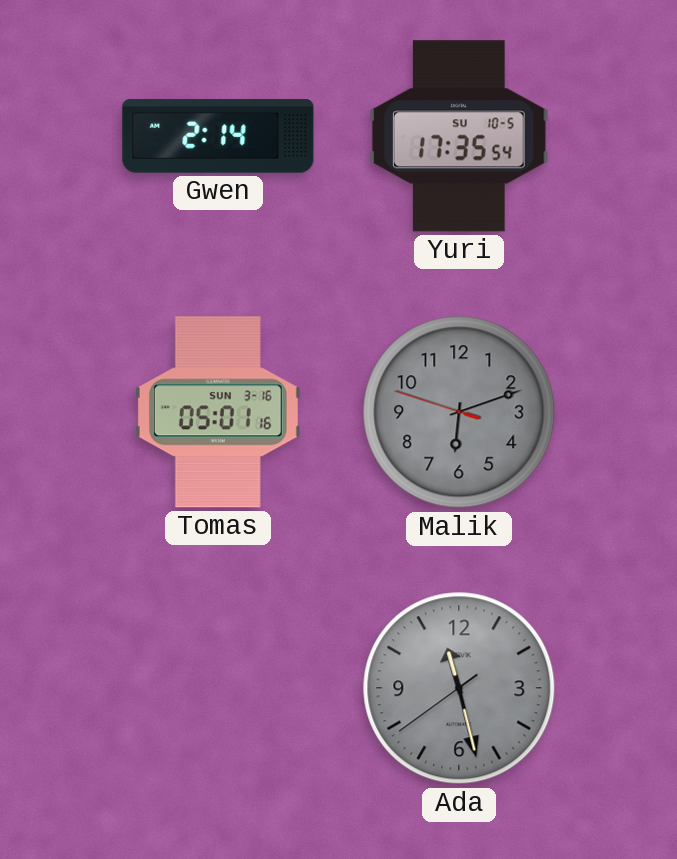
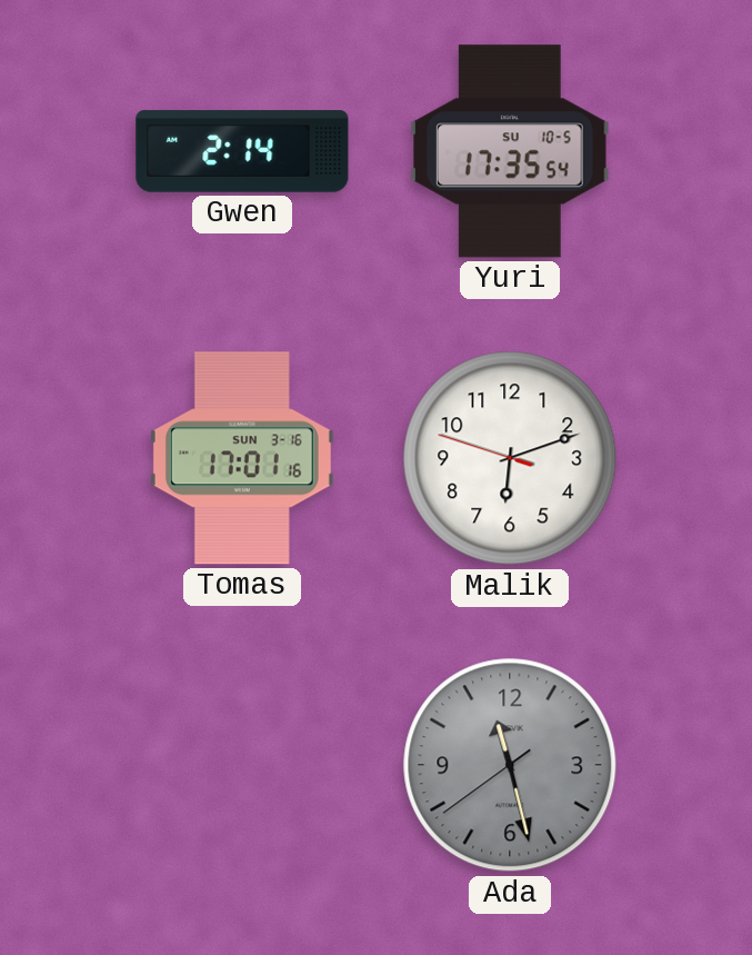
Tomas: 05:01 -> 17:01 (242, 458)
Malik dial: grey -> white (510, 458)
